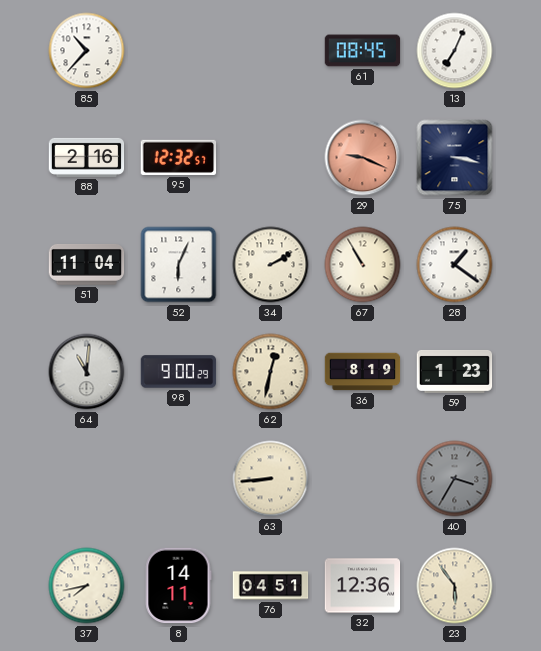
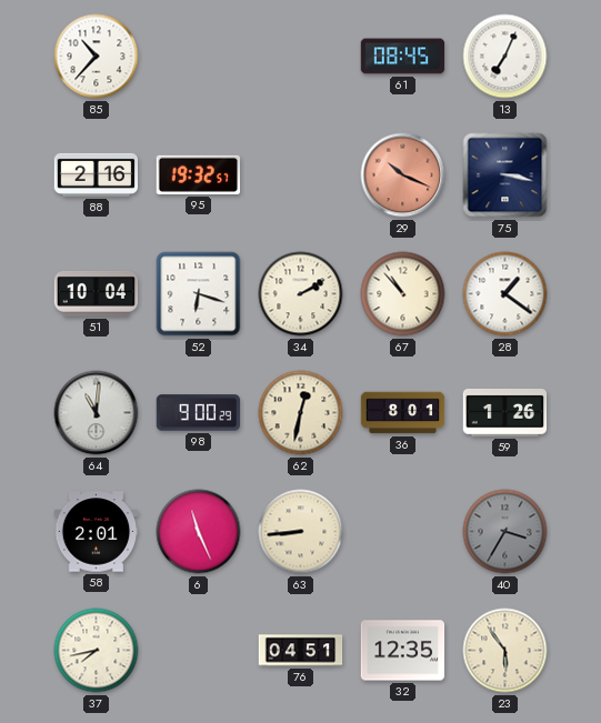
95: 12:32 -> 19:32 (199, 174)
29: 9:19 -> 10:19 (403, 175)
51: 11:04 -> 10:04 (97, 293)
52: 6:04 -> 6:18 (199, 294)
67: 10:55 -> 10:53 (403, 294)
36: 8:19 -> 8:01 (403, 413)
59: 1:23 -> 1:26 (505, 412)
58: none -> 2:01 (97, 532)
6: none -> 11:26 (199, 532)
8: 14:11 -> none (178, 586)
32: 12:36 -> 12:35 (403, 651)
